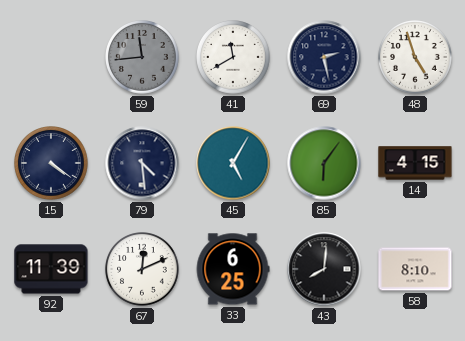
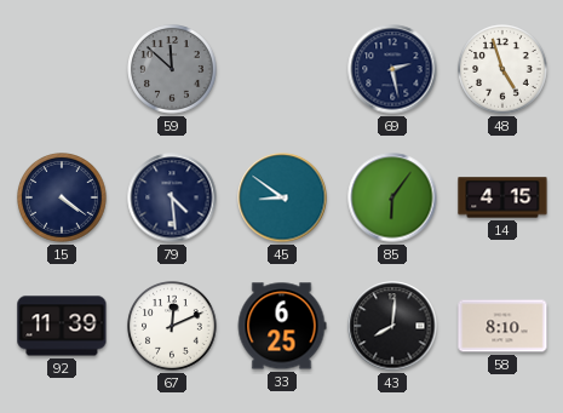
59: 11:44 -> 11:52 (172, 69)
41: 11:40 -> none (233, 57)
45: 5:05 -> 8:51 (282, 197)
